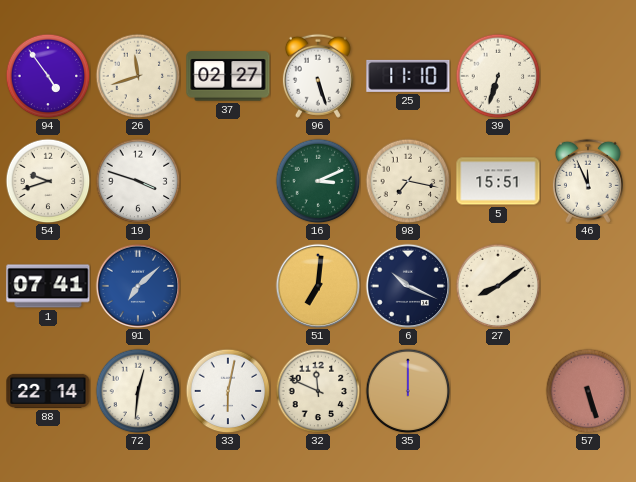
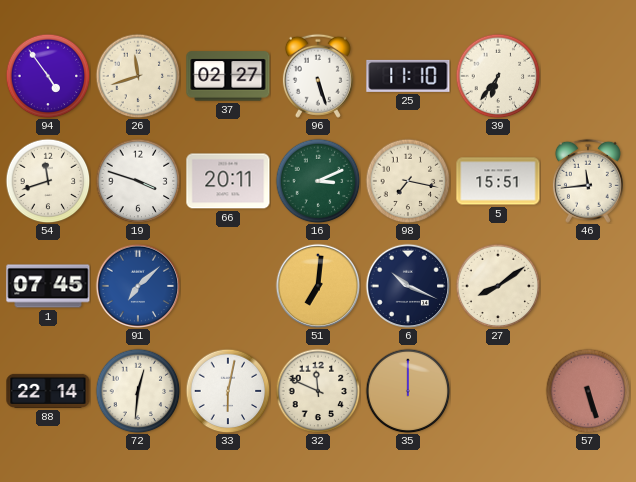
39: 6:33 -> 6:36 (498, 76)
54: 9:42 -> 11:42 (48, 181)
66: none -> 20:11 (228, 181)
46: 11:56 -> 11:44 (588, 181)
1: 07:41 -> 07:45 (48, 286)
